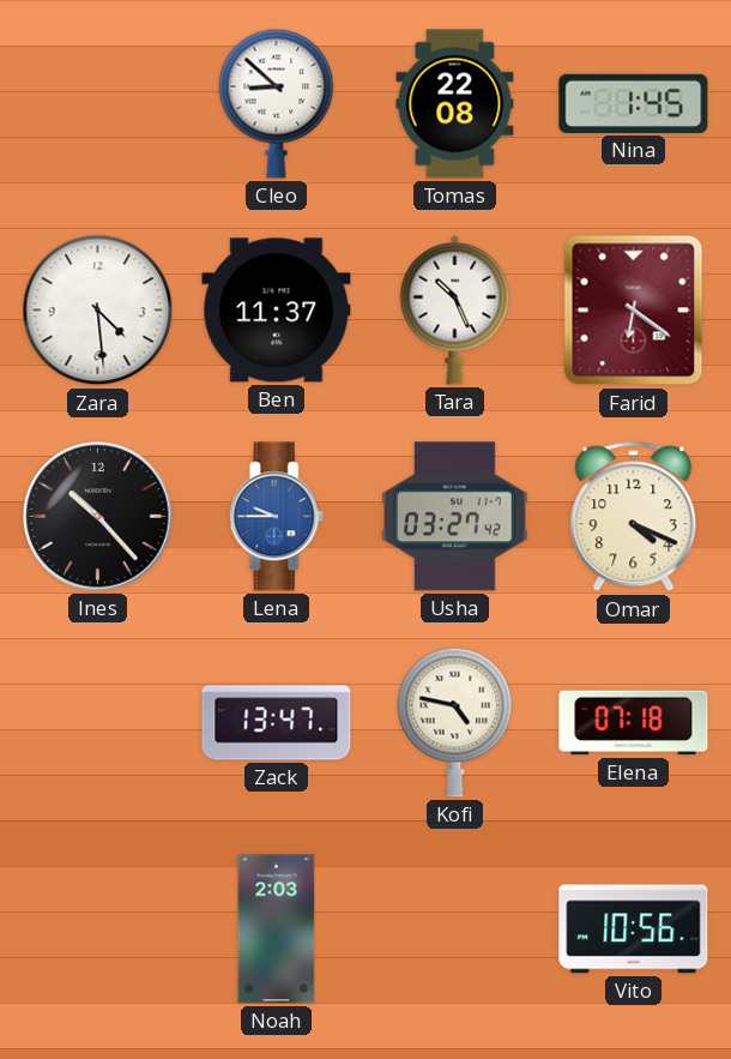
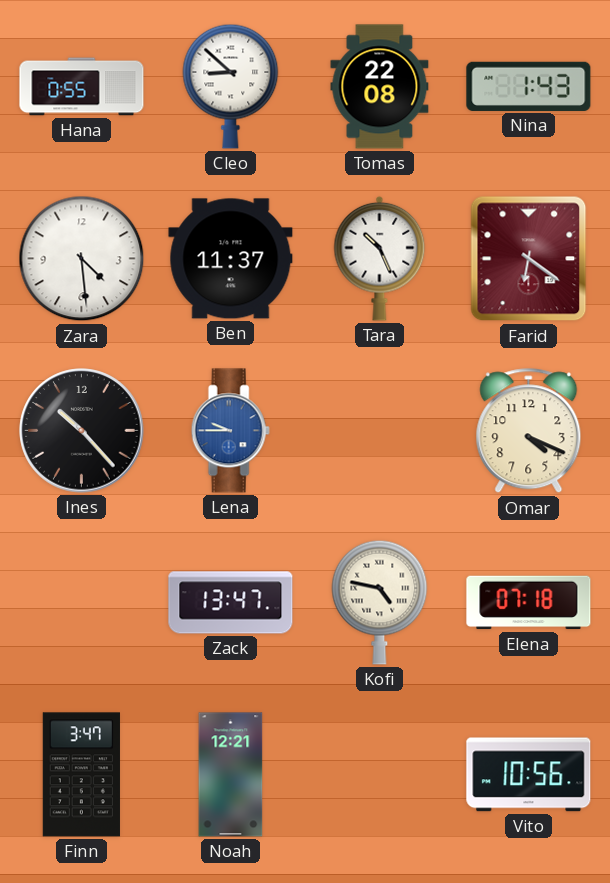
Hana: none -> 0:55 (82, 87)
Nina: 1:45 -> 1:43 (529, 86)
Usha: 03:27 -> none (454, 517)
Finn: none -> 3:47 (81, 775)
Noah: 2:03 -> 12:21 (231, 775)
